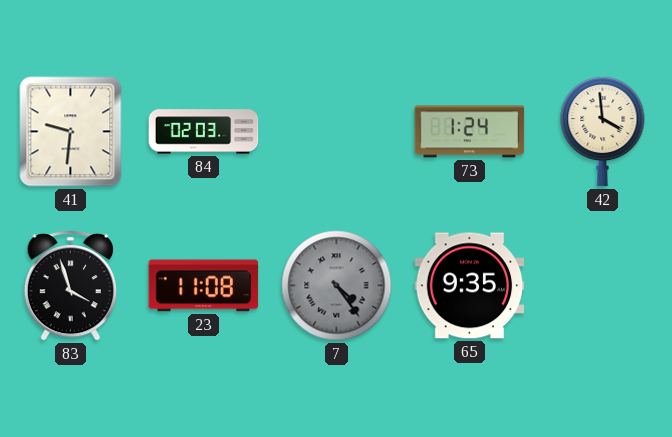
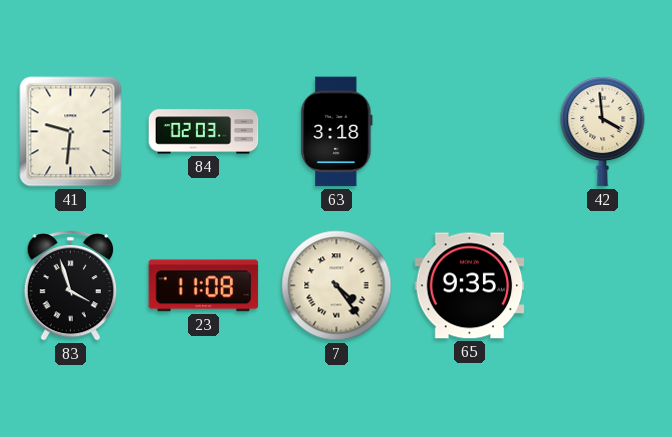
63: none -> 3:18 (337, 132)
73: 1:24 -> none (470, 132)
7 dial: grey -> cream (337, 286)
